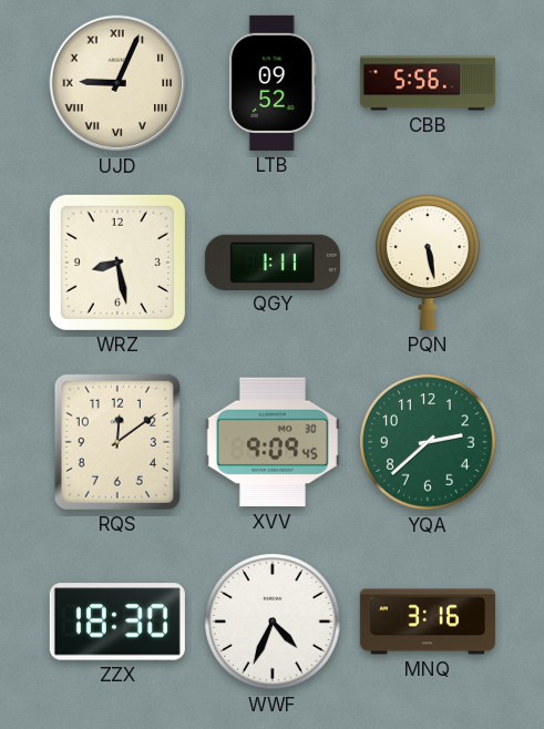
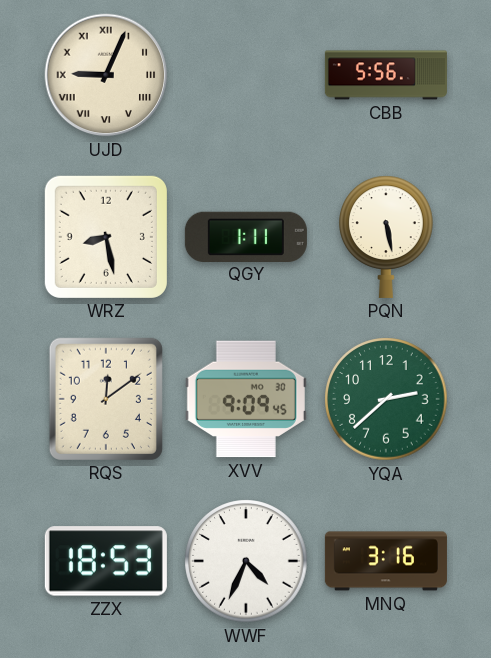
LTB: 09:52 -> none (273, 83)
ZZX: 18:30 -> 18:53 (106, 561)
